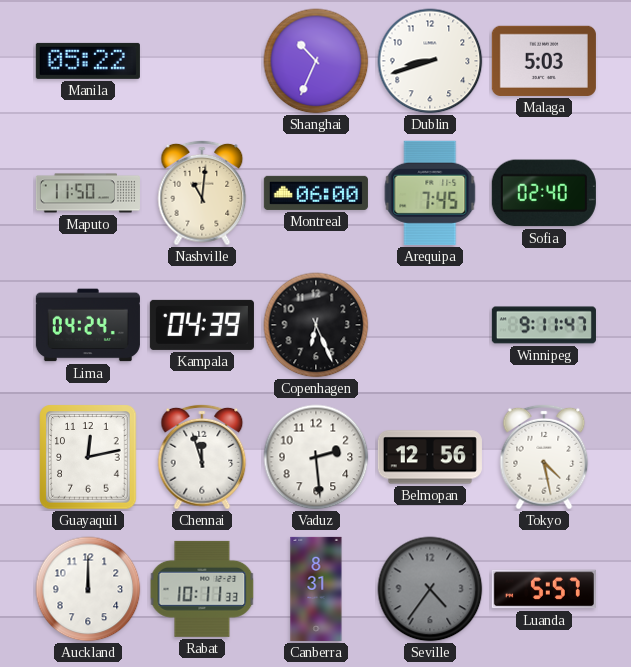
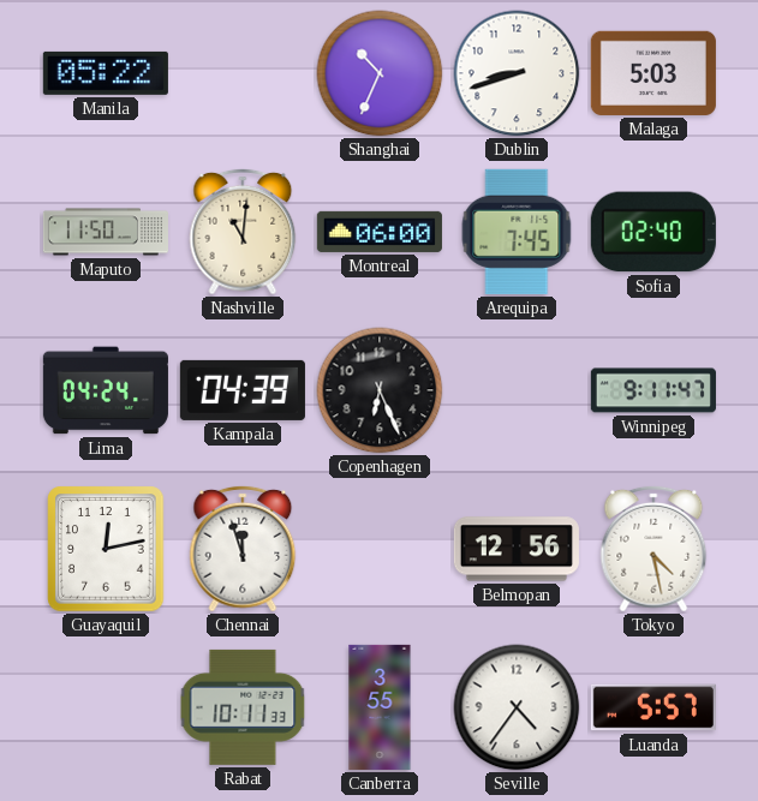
Vaduz: 2:29 -> none (316, 457)
Auckland: 12:00 -> none (88, 589)
Canberra: 8:31 -> 3:55 (380, 707)
Seville dial: grey -> white (517, 707)
